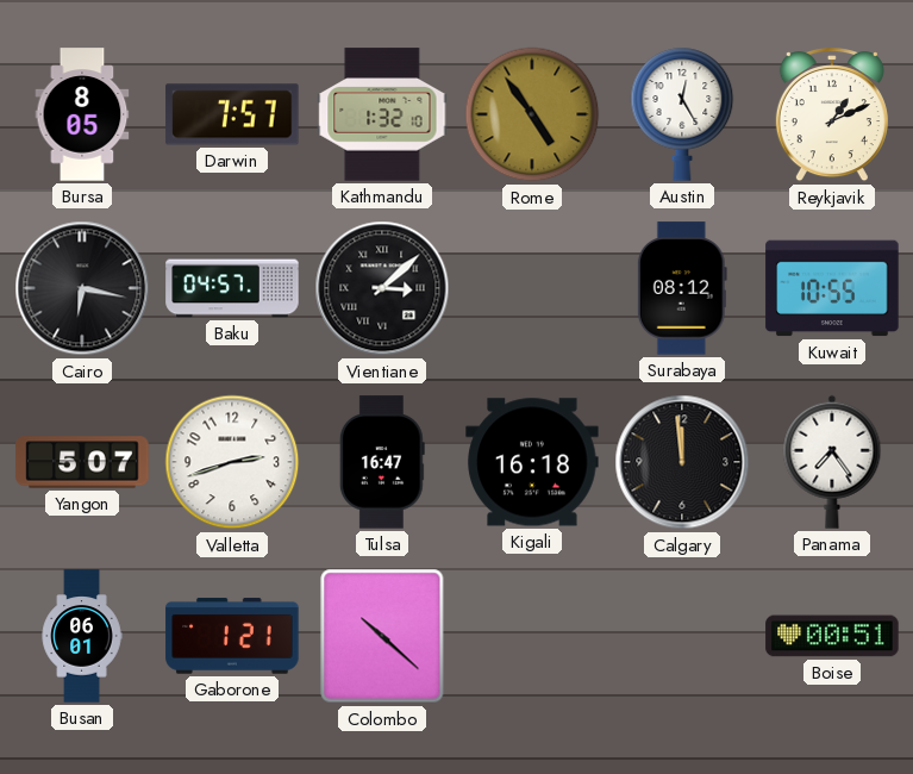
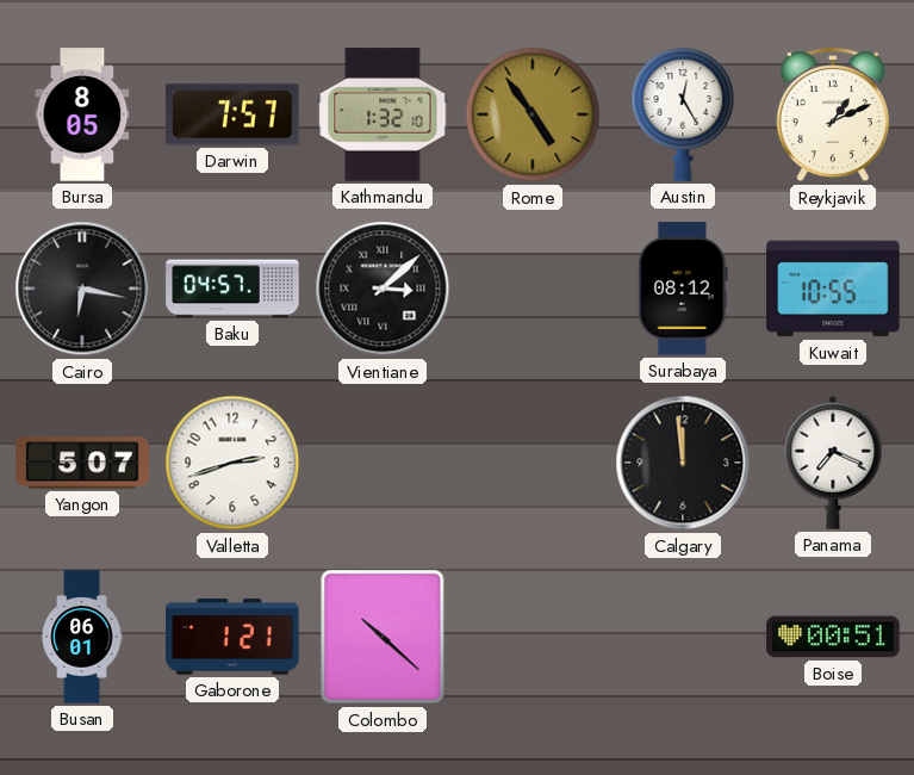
Tulsa: 16:47 -> none (382, 462)
Kigali: 16:18 -> none (532, 462)
Panama: 7:24 -> 7:19 (833, 463)
